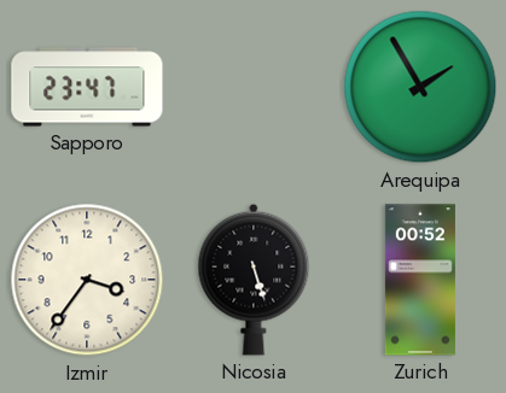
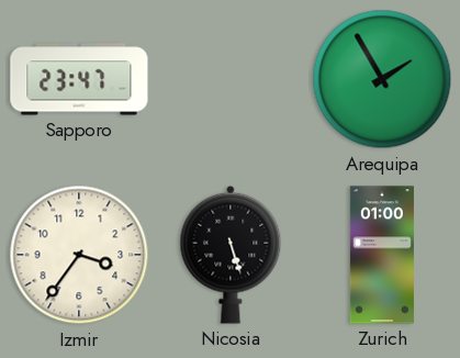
Zurich: 00:52 -> 01:00 (382, 255)
